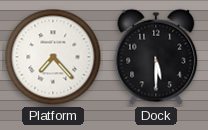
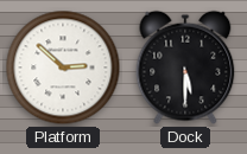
Platform: 7:23 -> 2:52 (63, 68)
